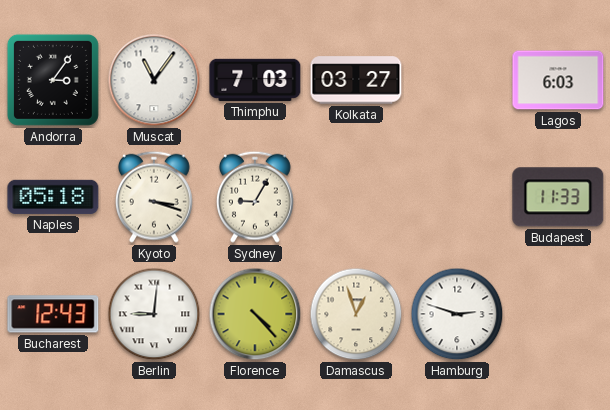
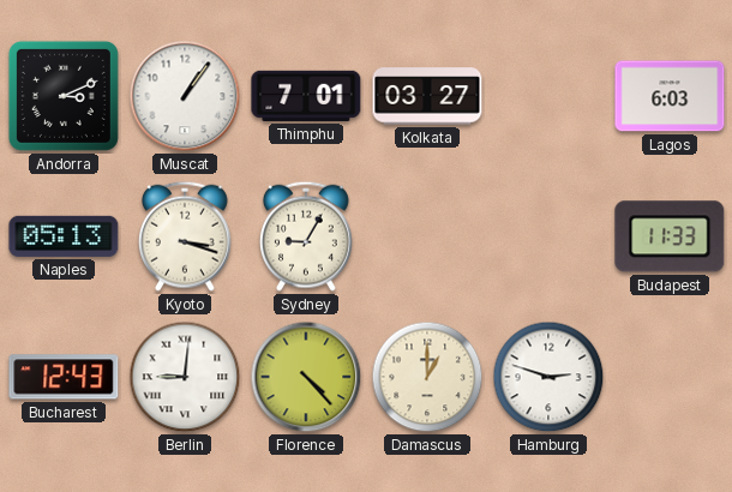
Andorra: 3:06 -> 3:11 (64, 96)
Muscat: 11:06 -> 1:06 (185, 96)
Thimphu: 7:03 -> 7:01 (306, 96)
Naples: 05:18 -> 05:13 (64, 236)
Damascus: 12:57 -> 1:00 (427, 377)
